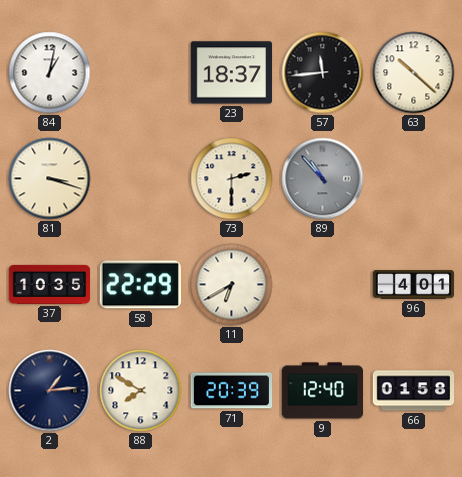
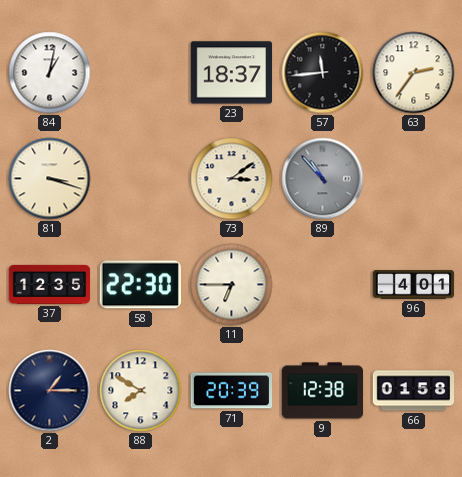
63: 10:22 -> 2:36 (414, 73)
73: 2:30 -> 3:09 (232, 179)
37: 10:35 -> 12:35 (50, 284)
58: 22:29 -> 22:30 (140, 285)
11: 6:40 -> 6:45 (232, 285)
2: 1:14 -> 1:15 (50, 391)
9: 12:40 -> 12:38 (323, 391)
